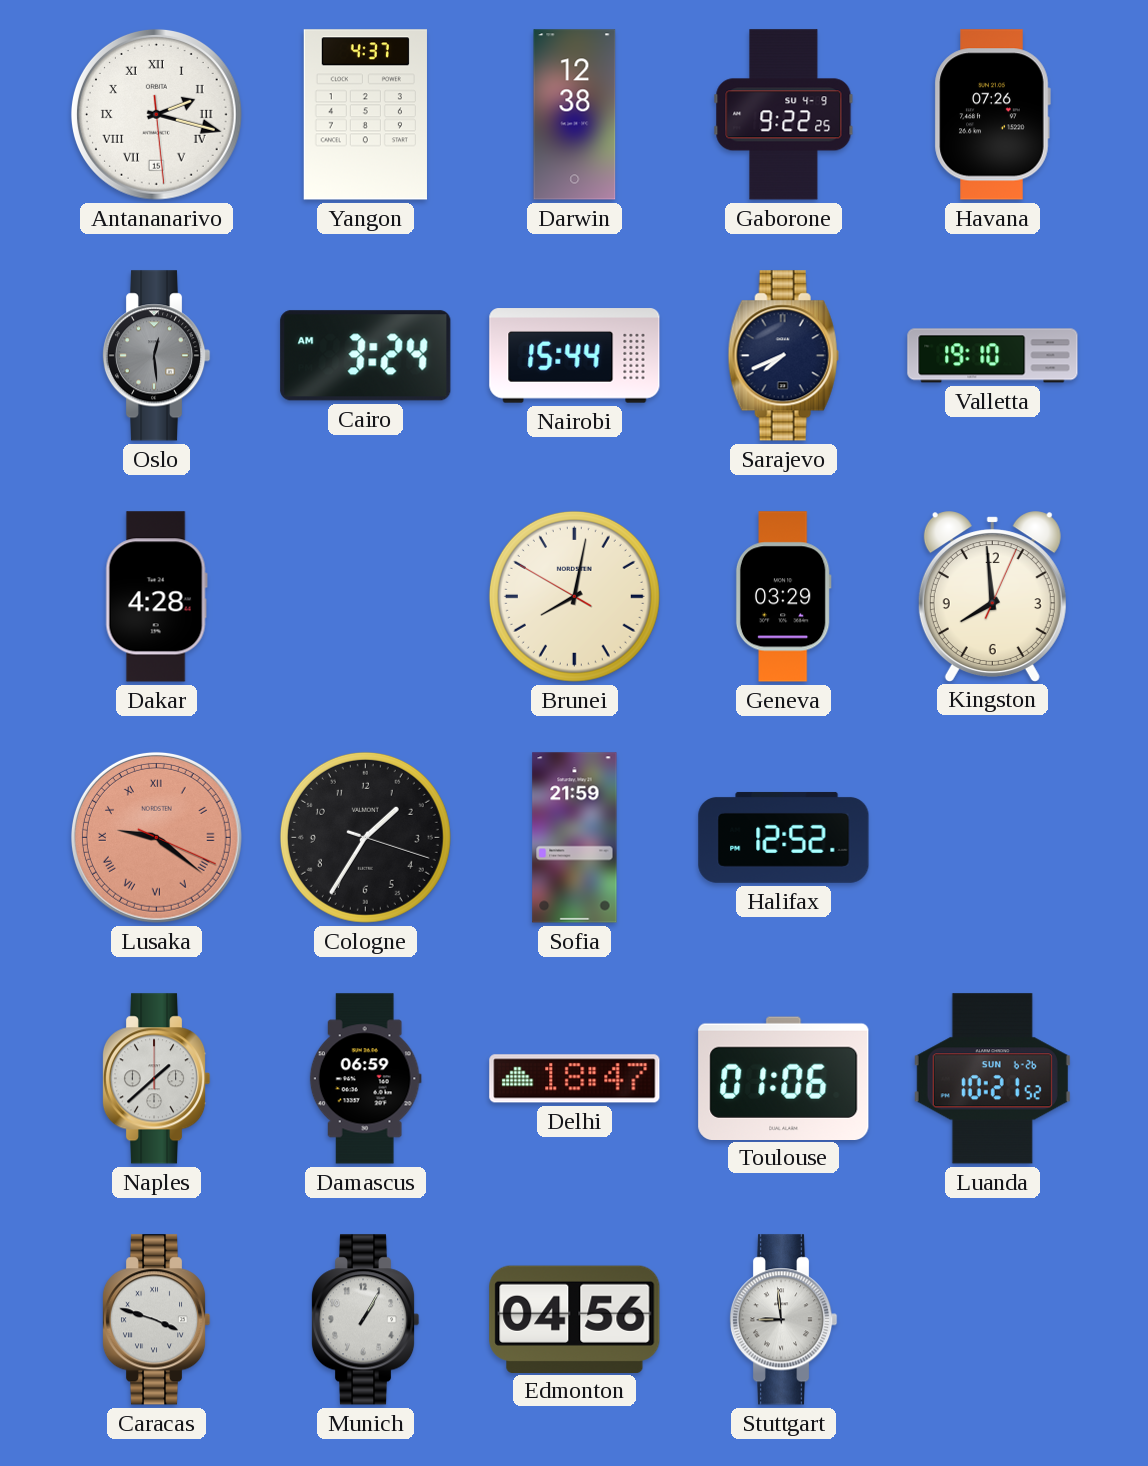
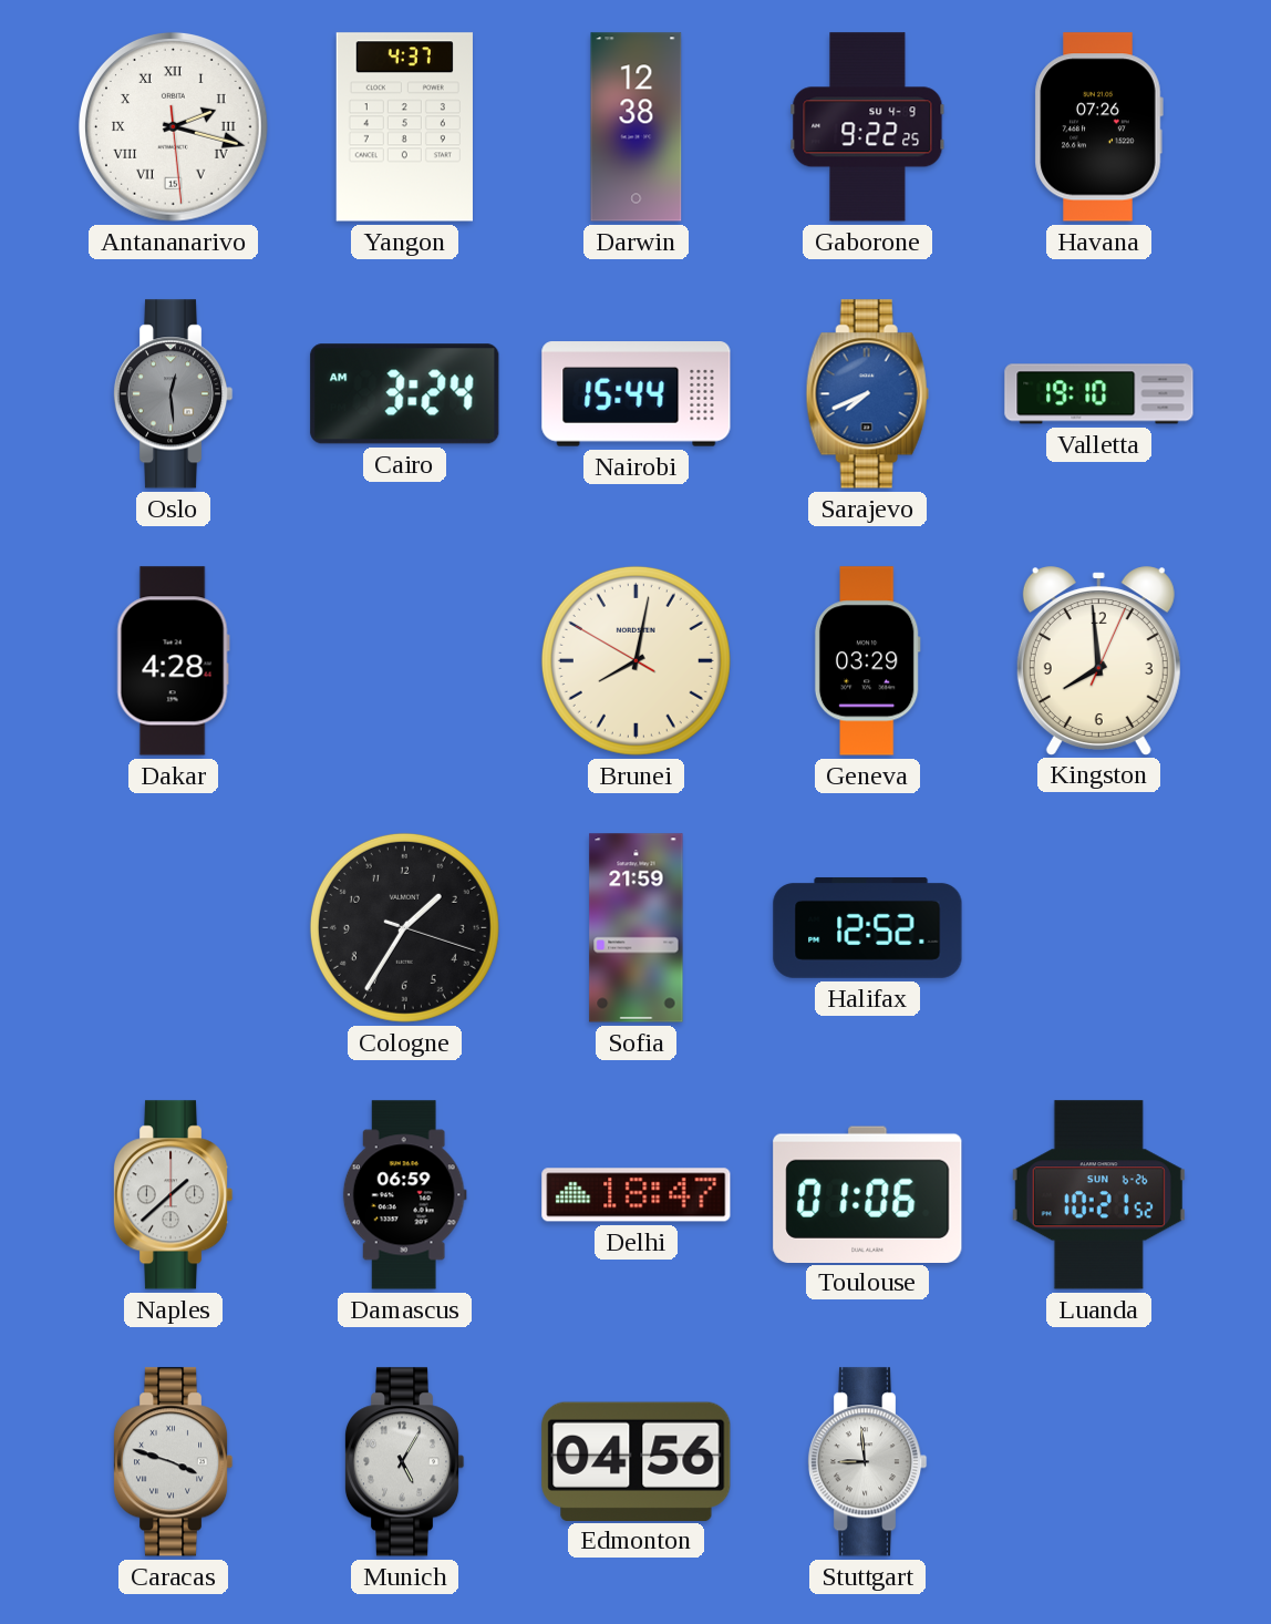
Sarajevo dial: navy -> blue (867, 394)
Lusaka: 9:21 -> none (156, 837)
Munich: 1:05 -> 5:05 (404, 1462)
